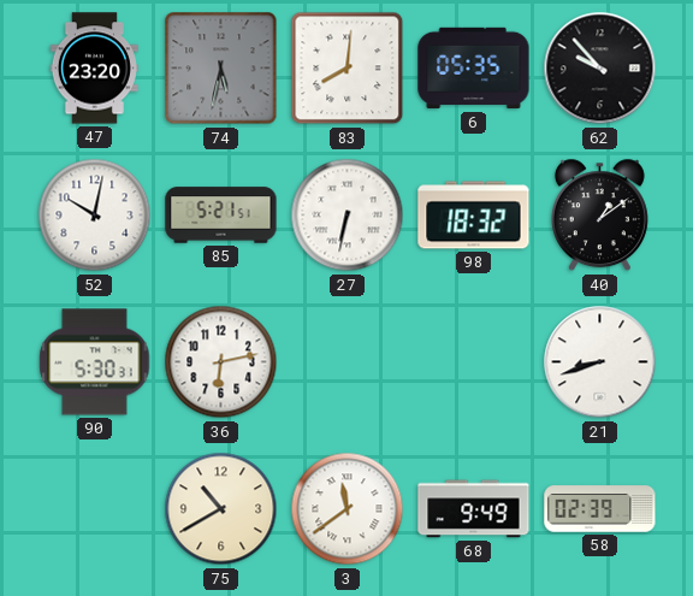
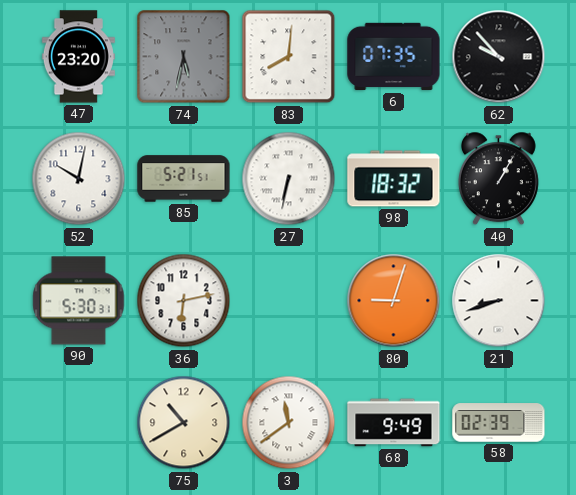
6: 05:35 -> 07:35 (394, 57)
40: 1:09 -> 1:05 (498, 179)
80: none -> 9:03 (394, 301)
